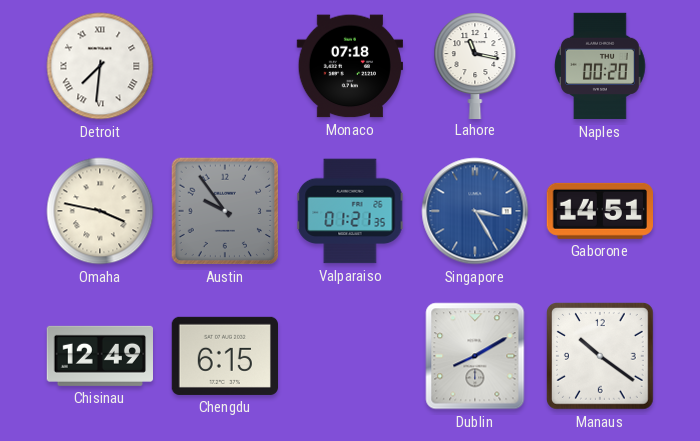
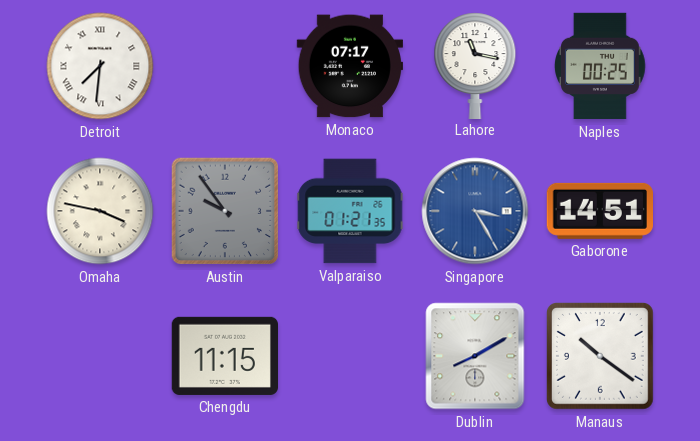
Monaco: 07:18 -> 07:17 (349, 66)
Naples: 00:20 -> 00:25 (601, 66)
Chisinau: 12:49 -> none (99, 356)
Chengdu: 6:15 -> 11:15 (224, 356)
